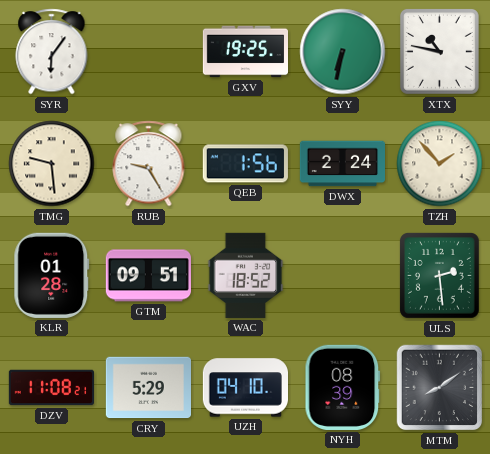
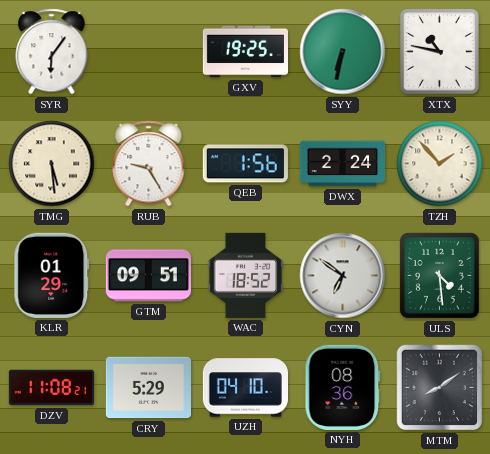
TMG: 9:29 -> 5:29 (52, 164)
KLR: 01:28 -> 01:29 (52, 275)
CYN: none -> 6:51 (343, 276)
ULS: 2:29 -> 4:29 (439, 275)
NYH: 08:39 -> 08:36 (343, 387)
